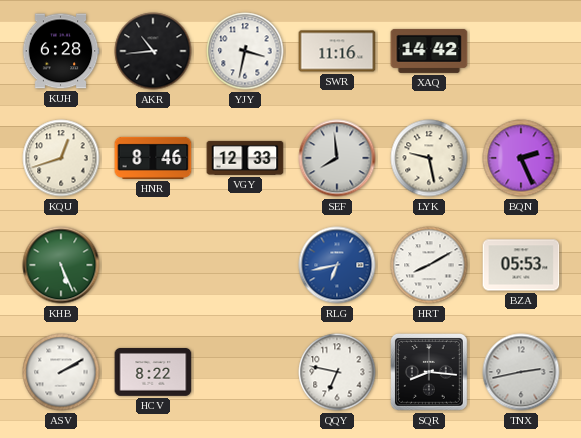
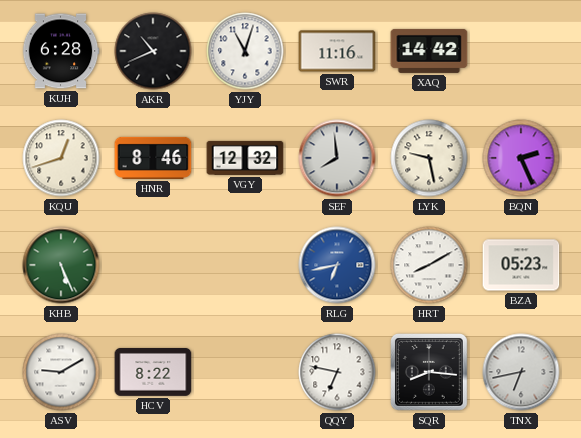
AKR: 10:44 -> 10:41 (153, 51)
YJY: 3:32 -> 11:03 (245, 51)
VGY: 12:33 -> 12:32 (245, 158)
BZA: 05:53 -> 05:23 (521, 265)
ASV: 2:10 -> 9:10 (61, 372)
TNX: 2:43 -> 6:43 (521, 372)
